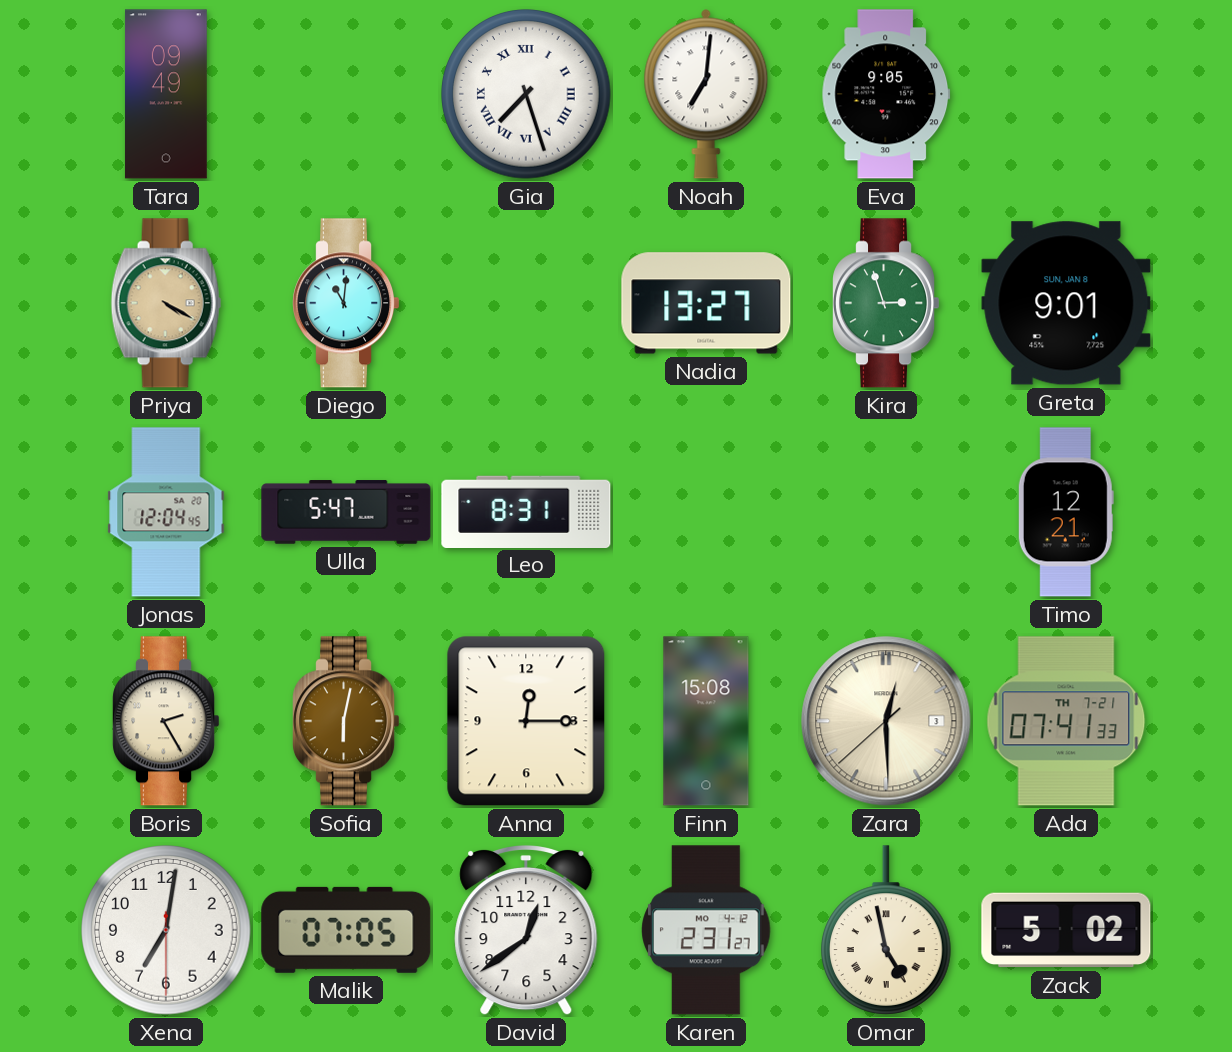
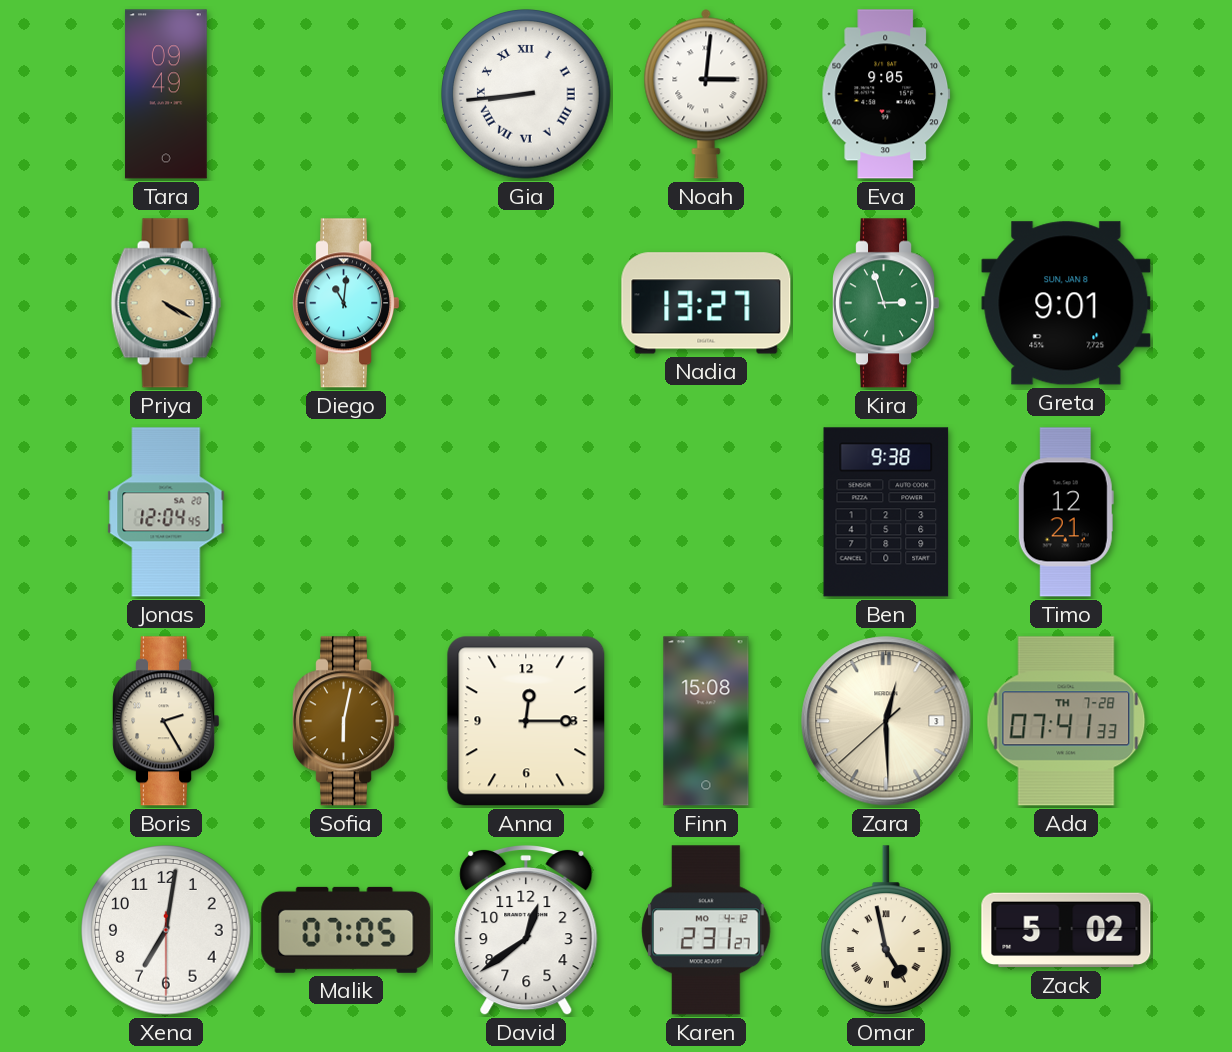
Gia: 7:27 -> 8:44 (526, 94)
Noah: 7:01 -> 3:01 (706, 94)
Ulla: 5:47 -> none (346, 512)
Leo: 8:31 -> none (526, 511)
Ben: none -> 9:38 (886, 512)
Ada date: TH 7-21 -> TH 7-28 (1066, 721)
